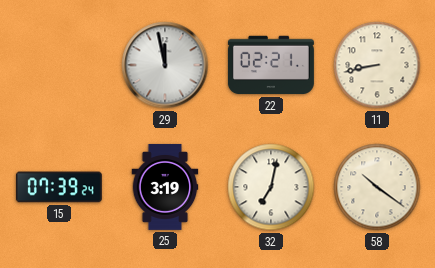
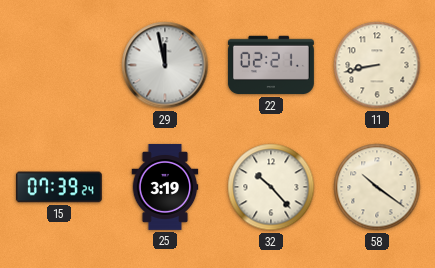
32: 7:02 -> 10:23 (271, 187)
